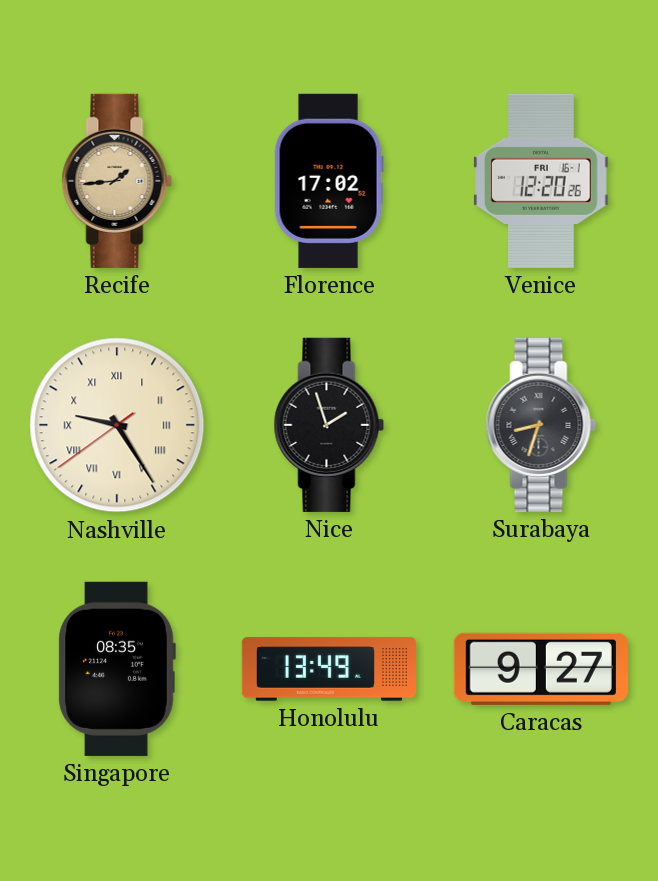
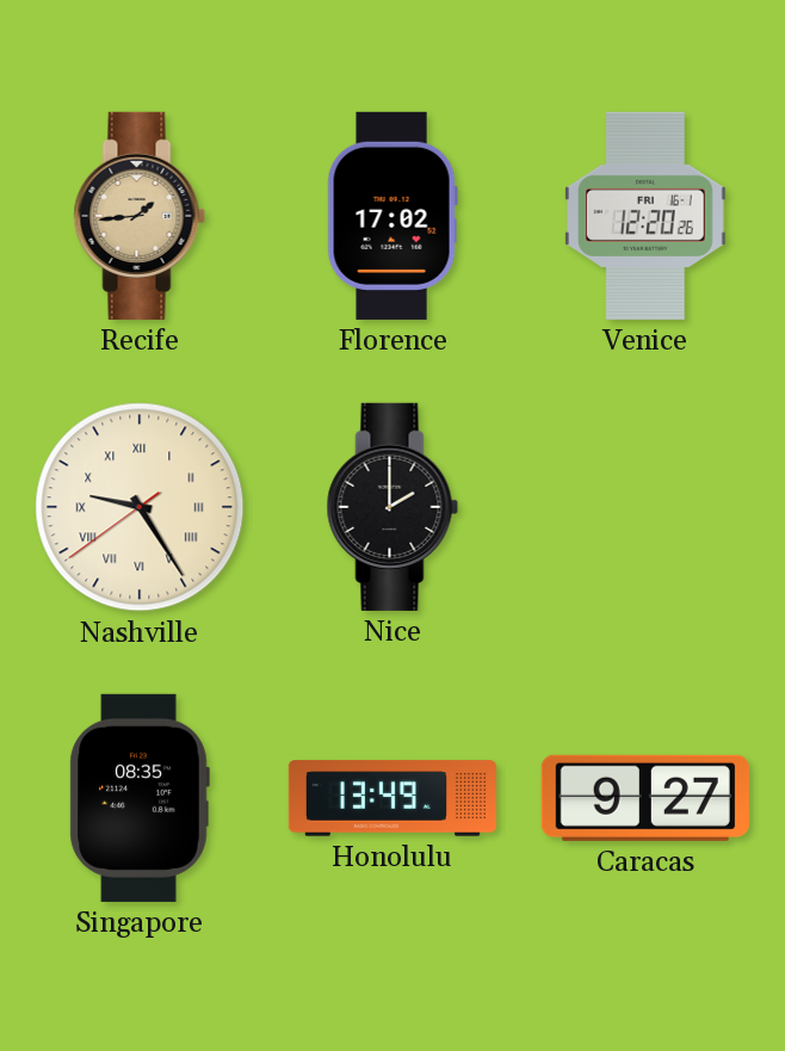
Nice: 1:57 -> 2:00 (392, 507)
Surabaya: 8:33 -> none (541, 425)
